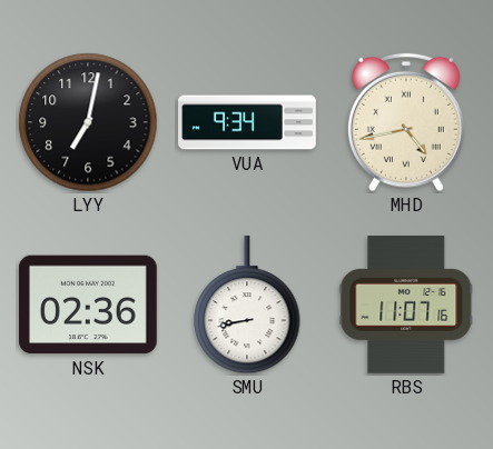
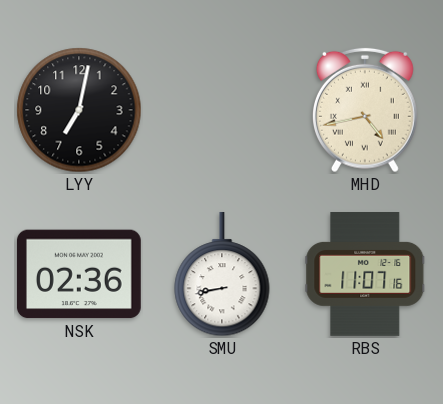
VUA: 9:34 -> none (247, 122)
